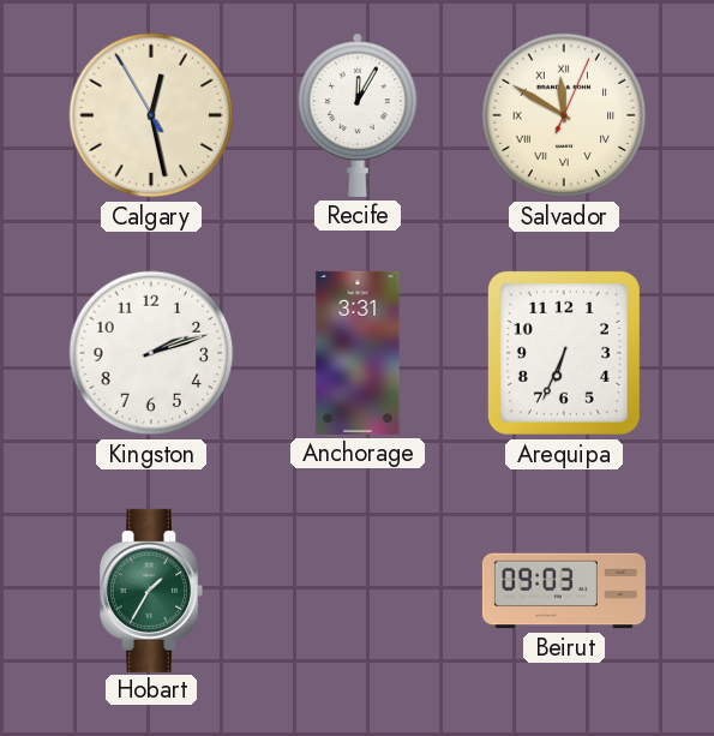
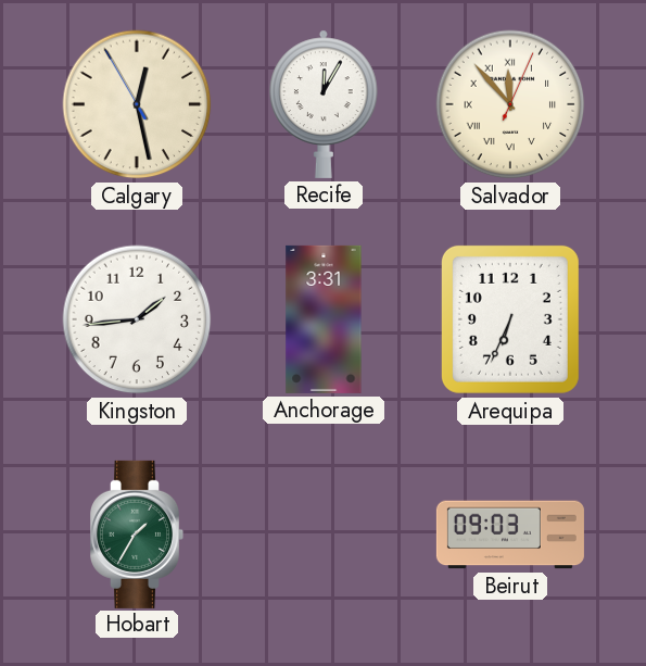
Salvador: 11:50 -> 11:53 (510, 104)
Kingston: 2:12 -> 1:44 (137, 319)
